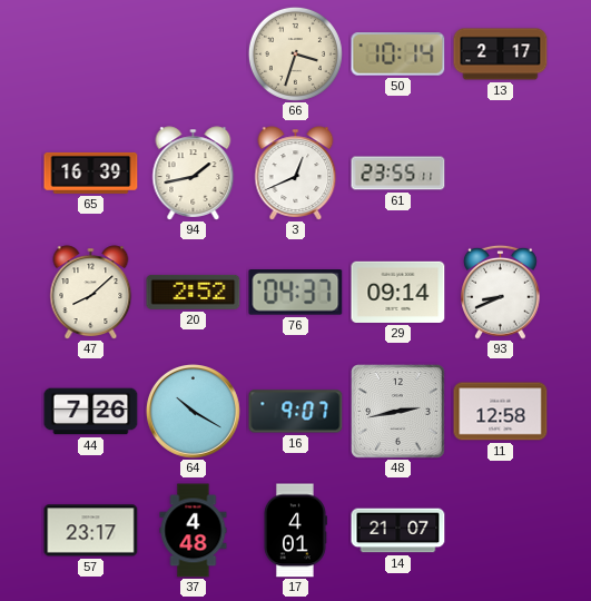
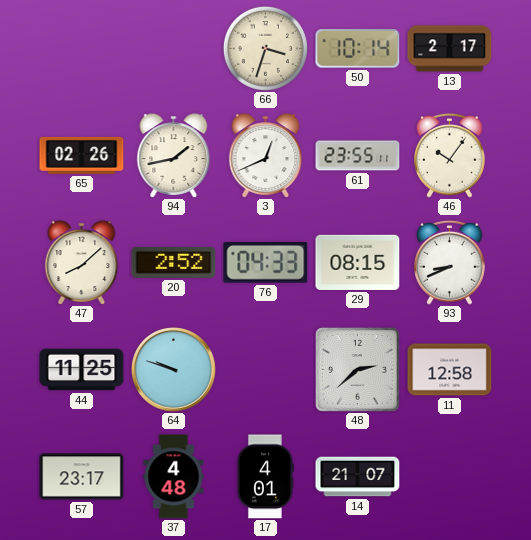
65: 16:39 -> 02:26 (82, 155)
46: none -> 10:06 (450, 155)
76: 04:37 -> 04:33 (266, 263)
29: 09:14 -> 08:15 (358, 262)
44: 7:26 -> 11:25 (82, 370)
64: 10:20 -> 9:48 (173, 369)
16: 9:07 -> none (296, 412)
48: 2:43 -> 2:38 (358, 370)
